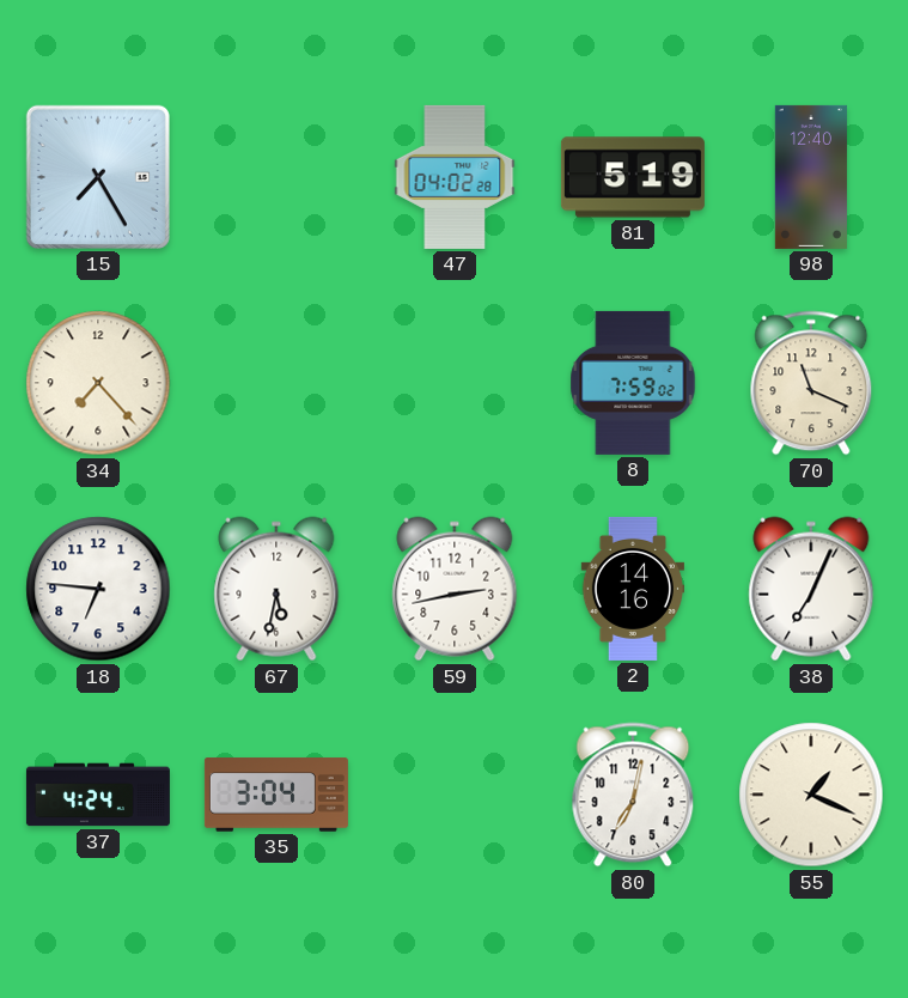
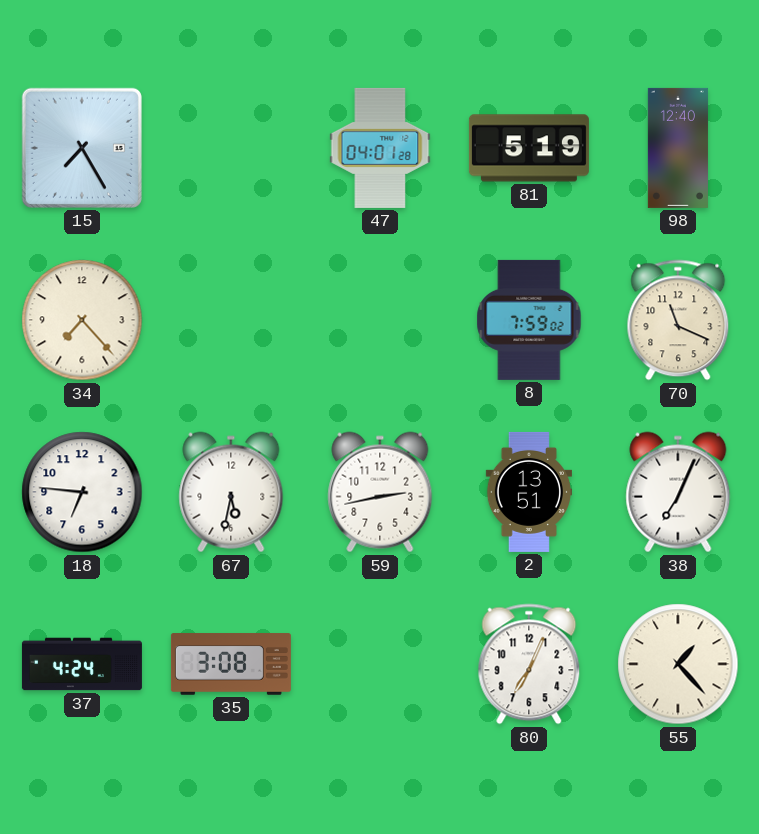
47: 04:02 -> 04:01 (380, 148)
2: 14:16 -> 13:51 (528, 492)
35: 3:04 -> 3:08 (231, 664)
80: 7:02 -> 7:04 (529, 664)
55: 1:19 -> 1:23 (678, 664)
